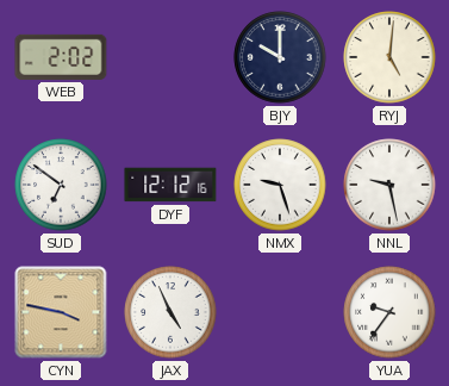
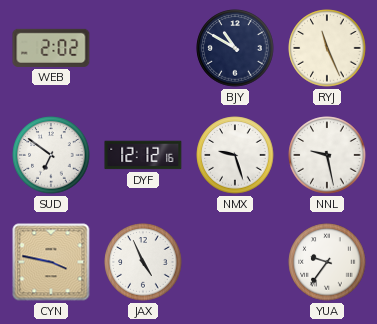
BJY: 10:00 -> 10:50 (235, 48)
RYJ: 5:01 -> 11:26 (327, 48)
